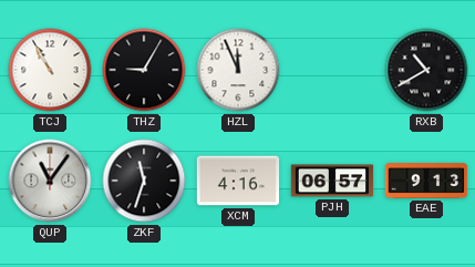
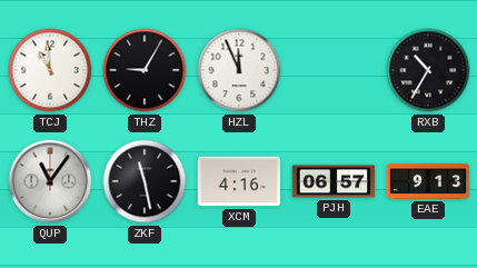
TCJ: 10:55 -> 10:59 (50, 70)
RXB: 10:40 -> 10:35 (428, 70)
ZKF: 11:33 -> 11:28 (145, 181)
